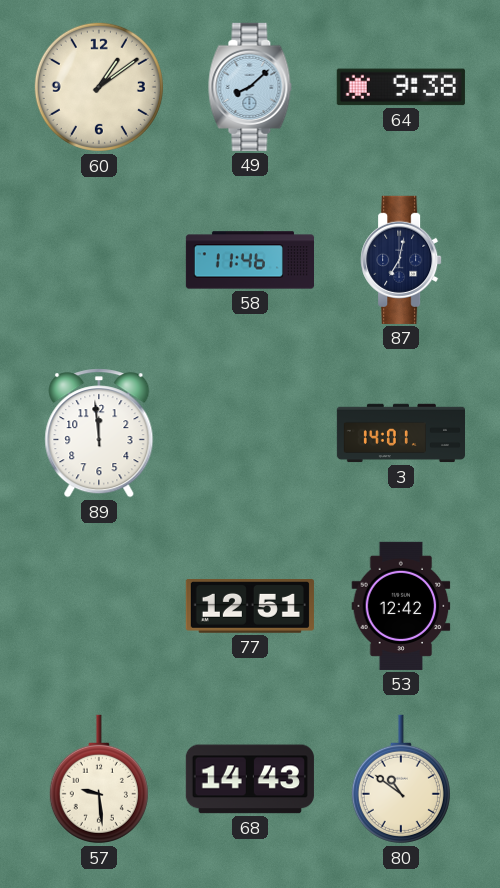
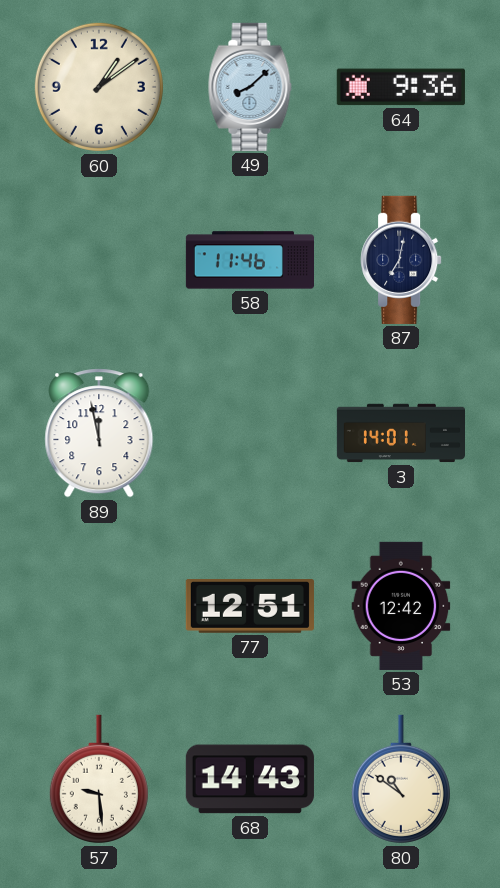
64: 9:38 -> 9:36 (401, 87)
89: 11:59 -> 11:58 (99, 433)
